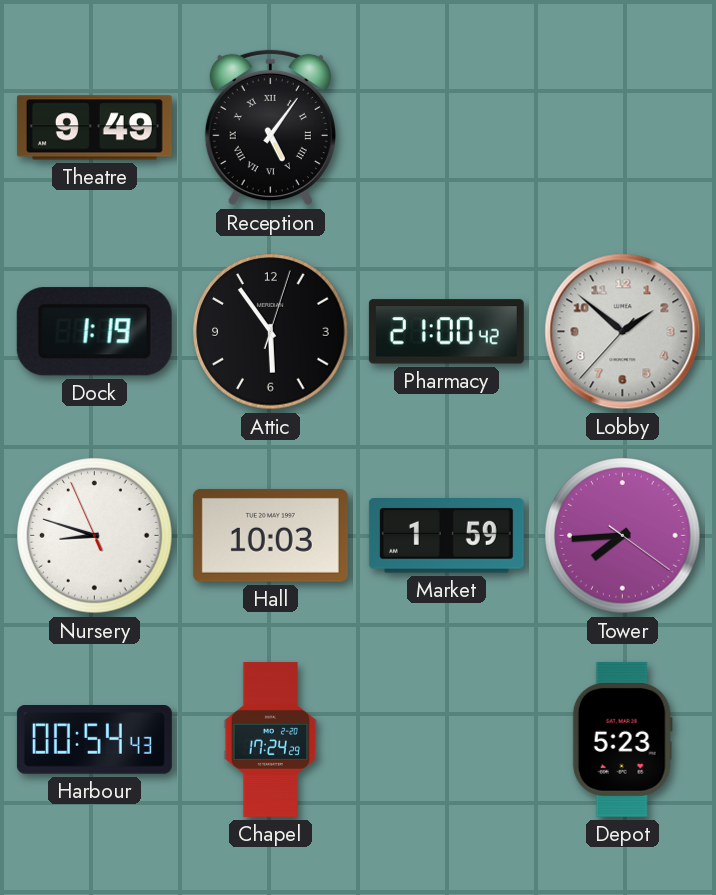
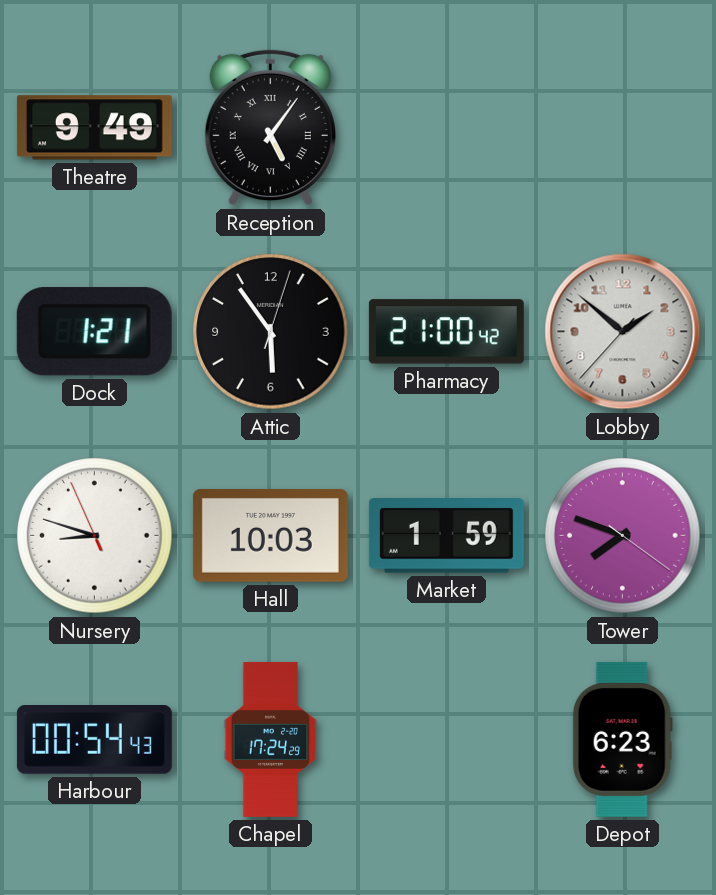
Dock: 1:19 -> 1:21 (94, 332)
Tower: 7:44 -> 7:48 (623, 536)
Depot: 5:23 -> 6:23 (622, 739)
